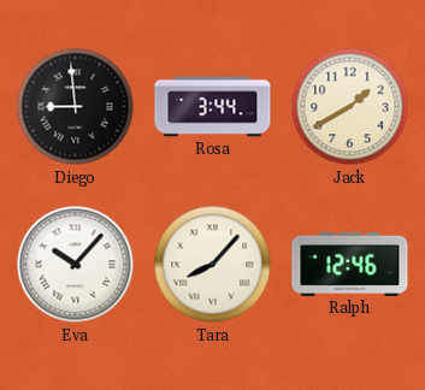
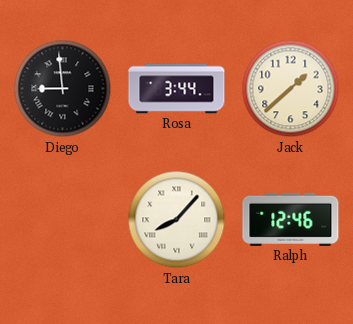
Jack: 1:40 -> 1:38 (291, 89)
Eva: 10:07 -> none (76, 265)
